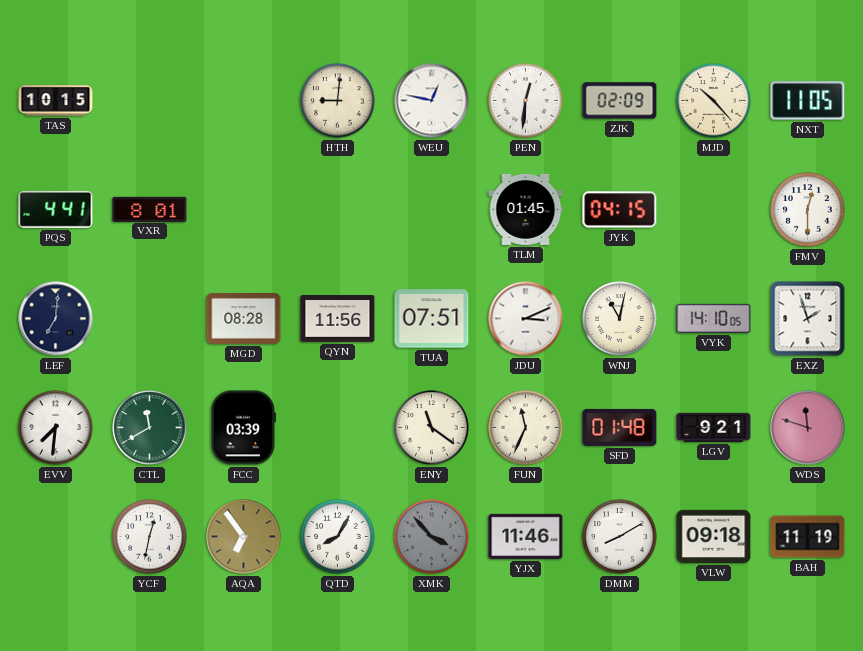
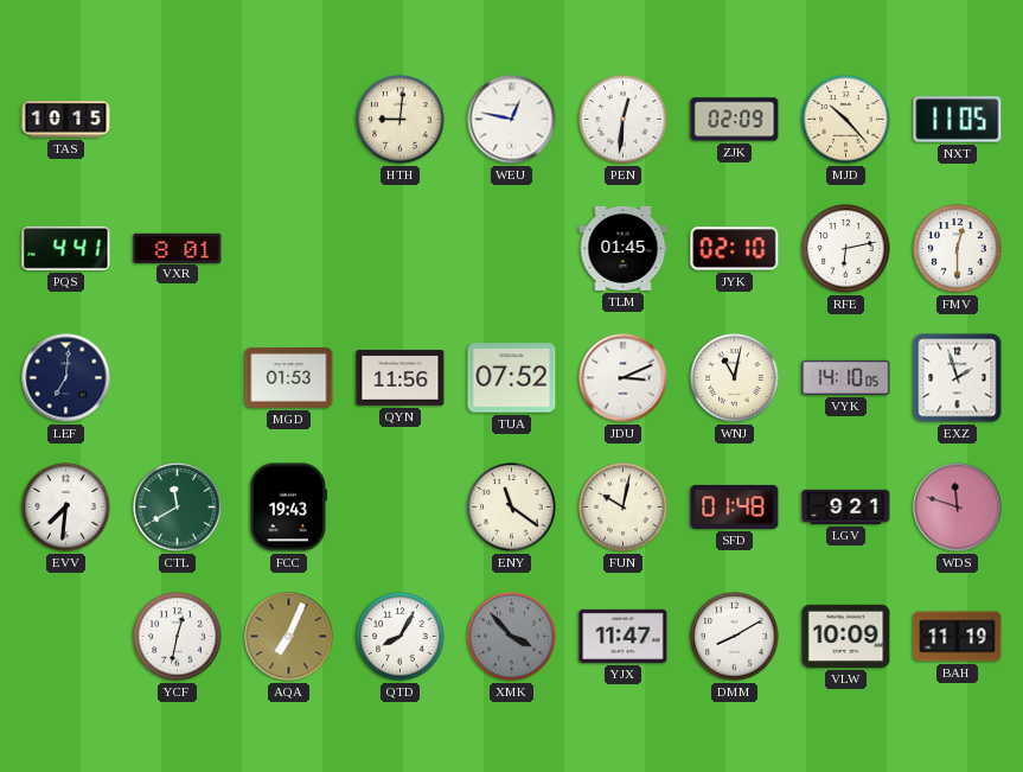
JYK: 04:15 -> 02:10 (735, 249)
RFE: none -> 6:13 (846, 249)
MGD: 08:28 -> 01:53 (289, 378)
TUA: 07:51 -> 07:52 (512, 378)
FCC: 03:39 -> 19:43 (289, 508)
FUN: 11:34 -> 10:02 (624, 508)
AQA: 6:54 -> 7:04 (289, 637)
YJX: 11:46 -> 11:47 (624, 636)
VLW: 09:18 -> 10:09 (846, 636)
